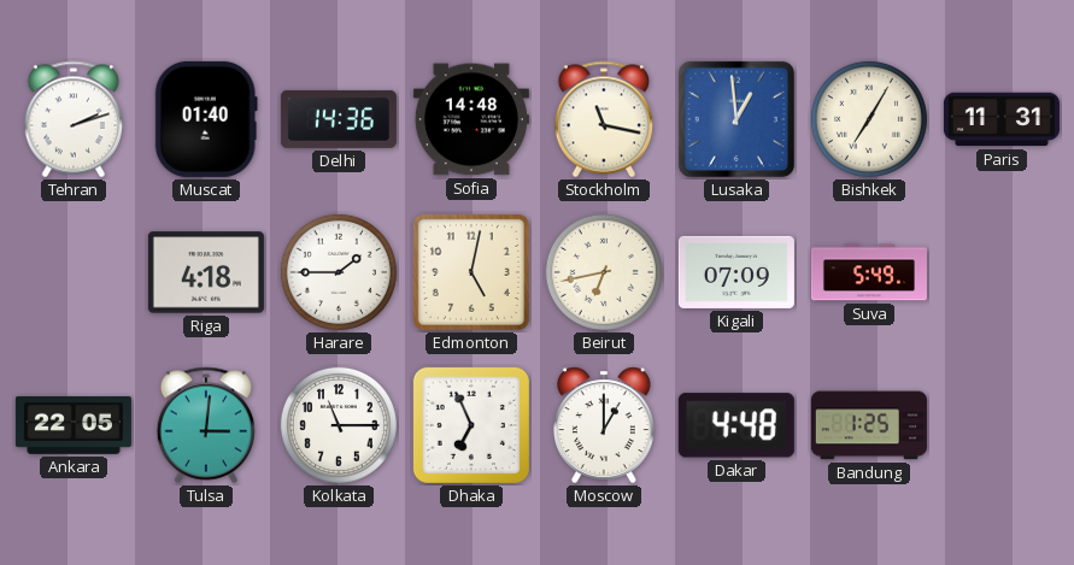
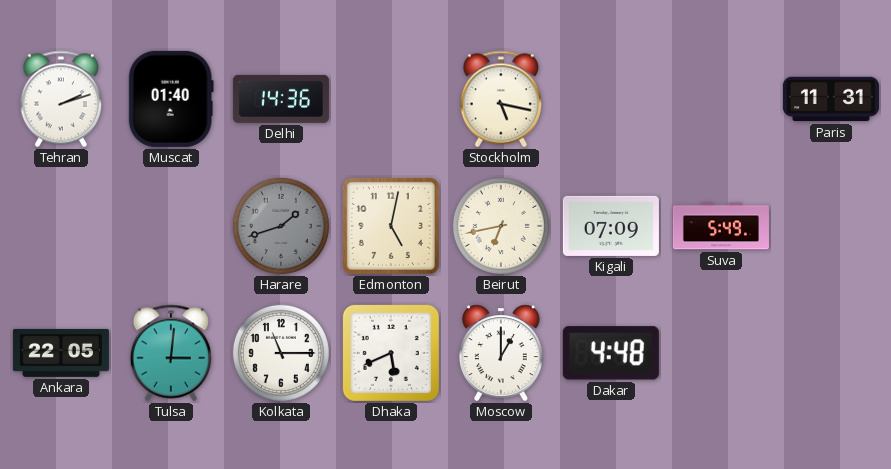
Sofia: 14:48 -> none (471, 119)
Stockholm: 11:17 -> 5:17 (500, 99)
Lusaka: 12:59 -> none (736, 119)
Bishkek: 7:05 -> none (869, 119)
Riga: 4:18 -> none (206, 272)
Harare: 1:45 -> 1:42 (281, 226)
Harare dial: white -> grey (281, 226)
Dhaka: 6:56 -> 5:41 (391, 353)
Bandung: 1:25 -> none (869, 425)
